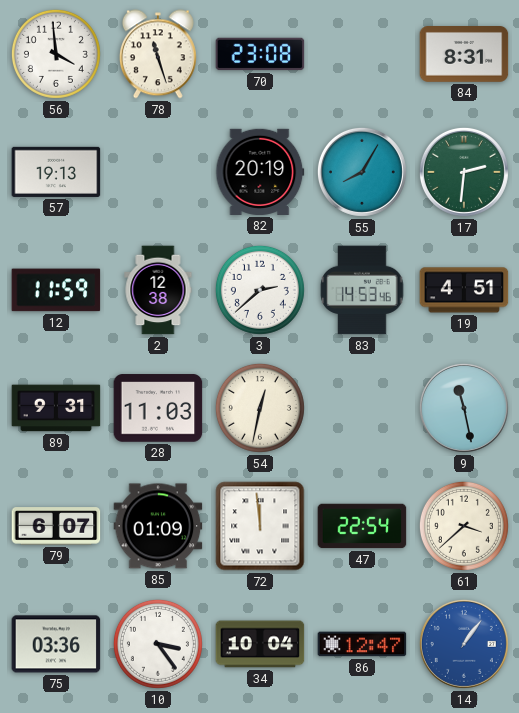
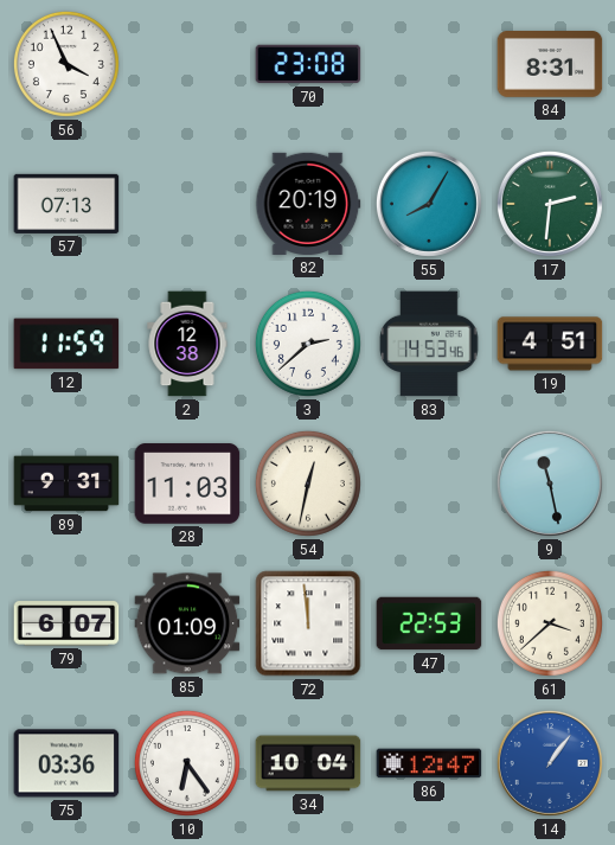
56: 3:59 -> 3:56 (66, 64)
78: 11:27 -> none (158, 54)
57: 19:13 -> 07:13 (66, 204)
47: 22:54 -> 22:53 (429, 623)
10: 3:24 -> 6:24 (187, 763)
